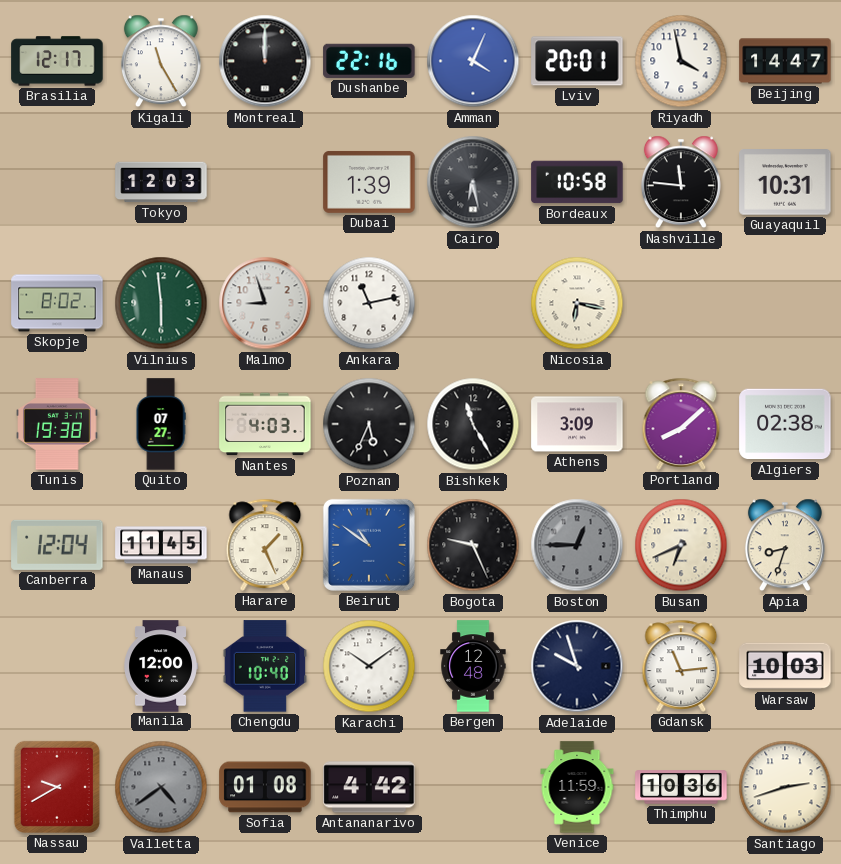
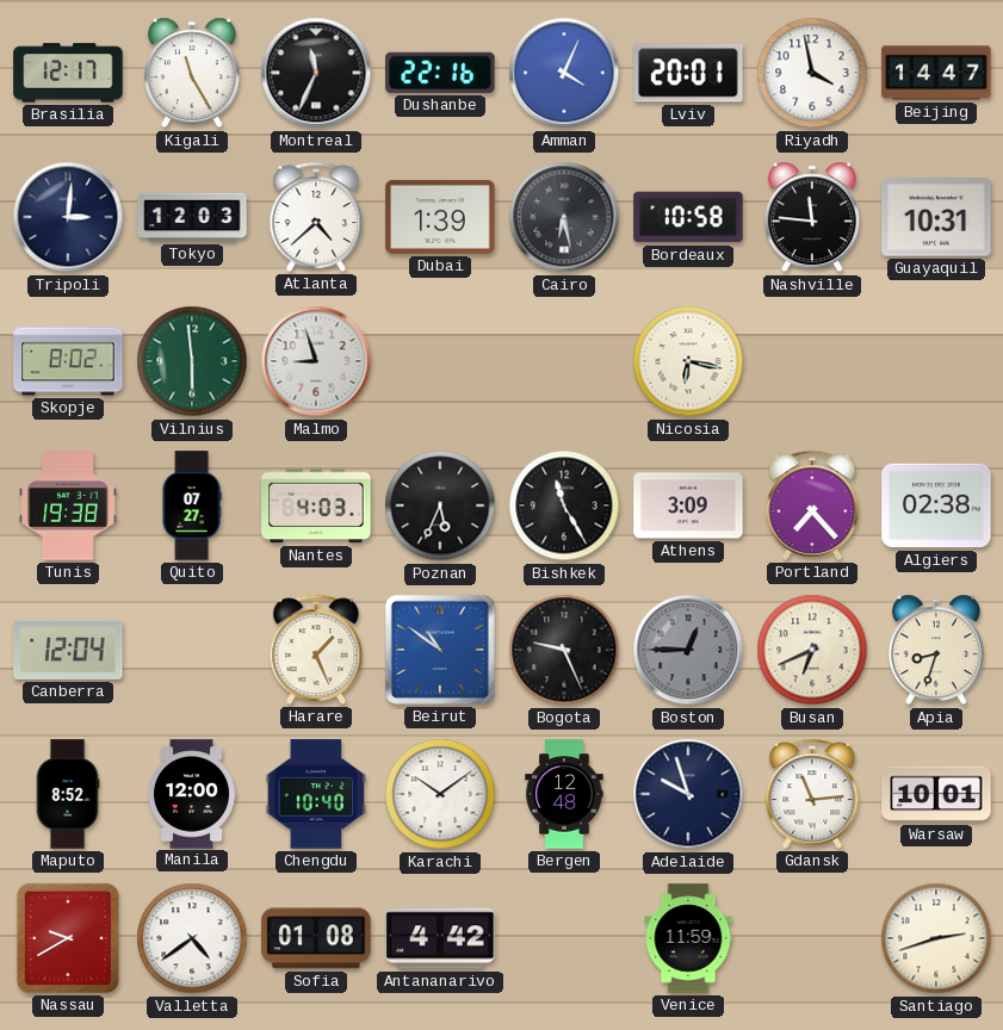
Montreal: 12:00 -> 11:34 (316, 73)
Tripoli: none -> 3:01 (68, 217)
Atlanta: none -> 4:38 (316, 217)
Ankara: 11:13 -> none (369, 303)
Portland: 8:08 -> 7:23 (812, 505)
Manaus: 11:45 -> none (161, 545)
Maputo: none -> 8:52 (68, 794)
Warsaw: 10:03 -> 10:01 (936, 794)
Valletta dial: grey -> white (192, 938)
Thimphu: 10:36 -> none (681, 787)
